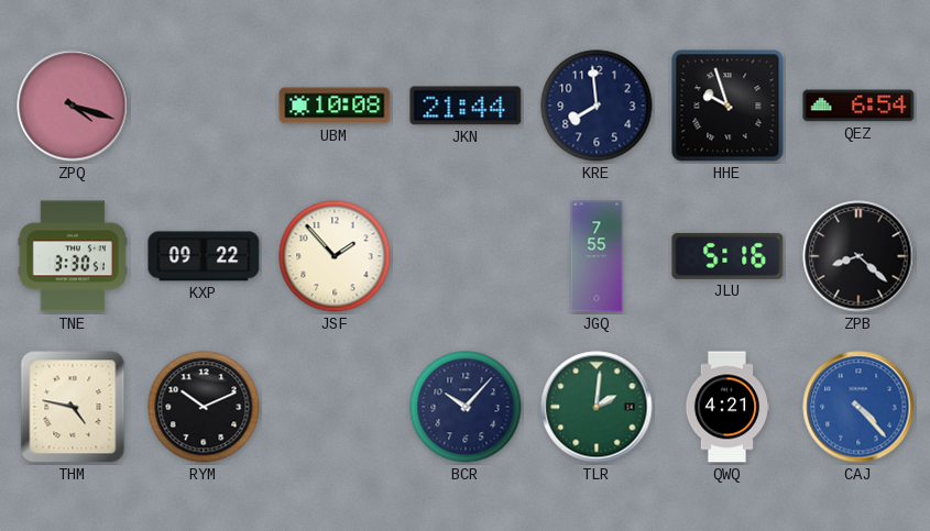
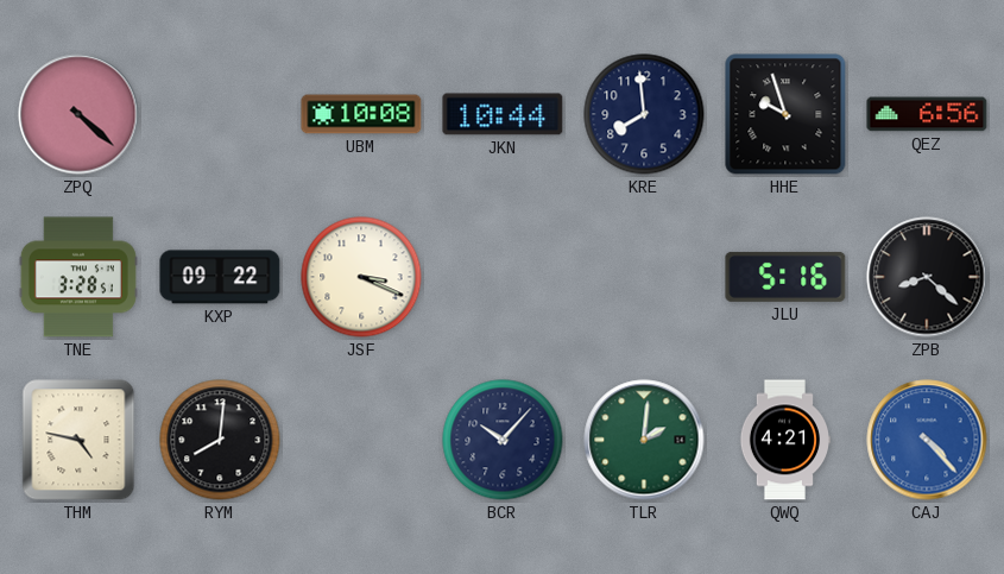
ZPQ: 4:18 -> 4:22 (78, 114)
JKN: 21:44 -> 10:44 (503, 114)
QEZ: 6:54 -> 6:56 (927, 114)
TNE: 3:30 -> 3:28 (78, 277)
JSF: 1:53 -> 3:19 (361, 277)
JGQ: 7:55 -> none (597, 256)
RYM: 10:11 -> 8:01 (220, 440)
